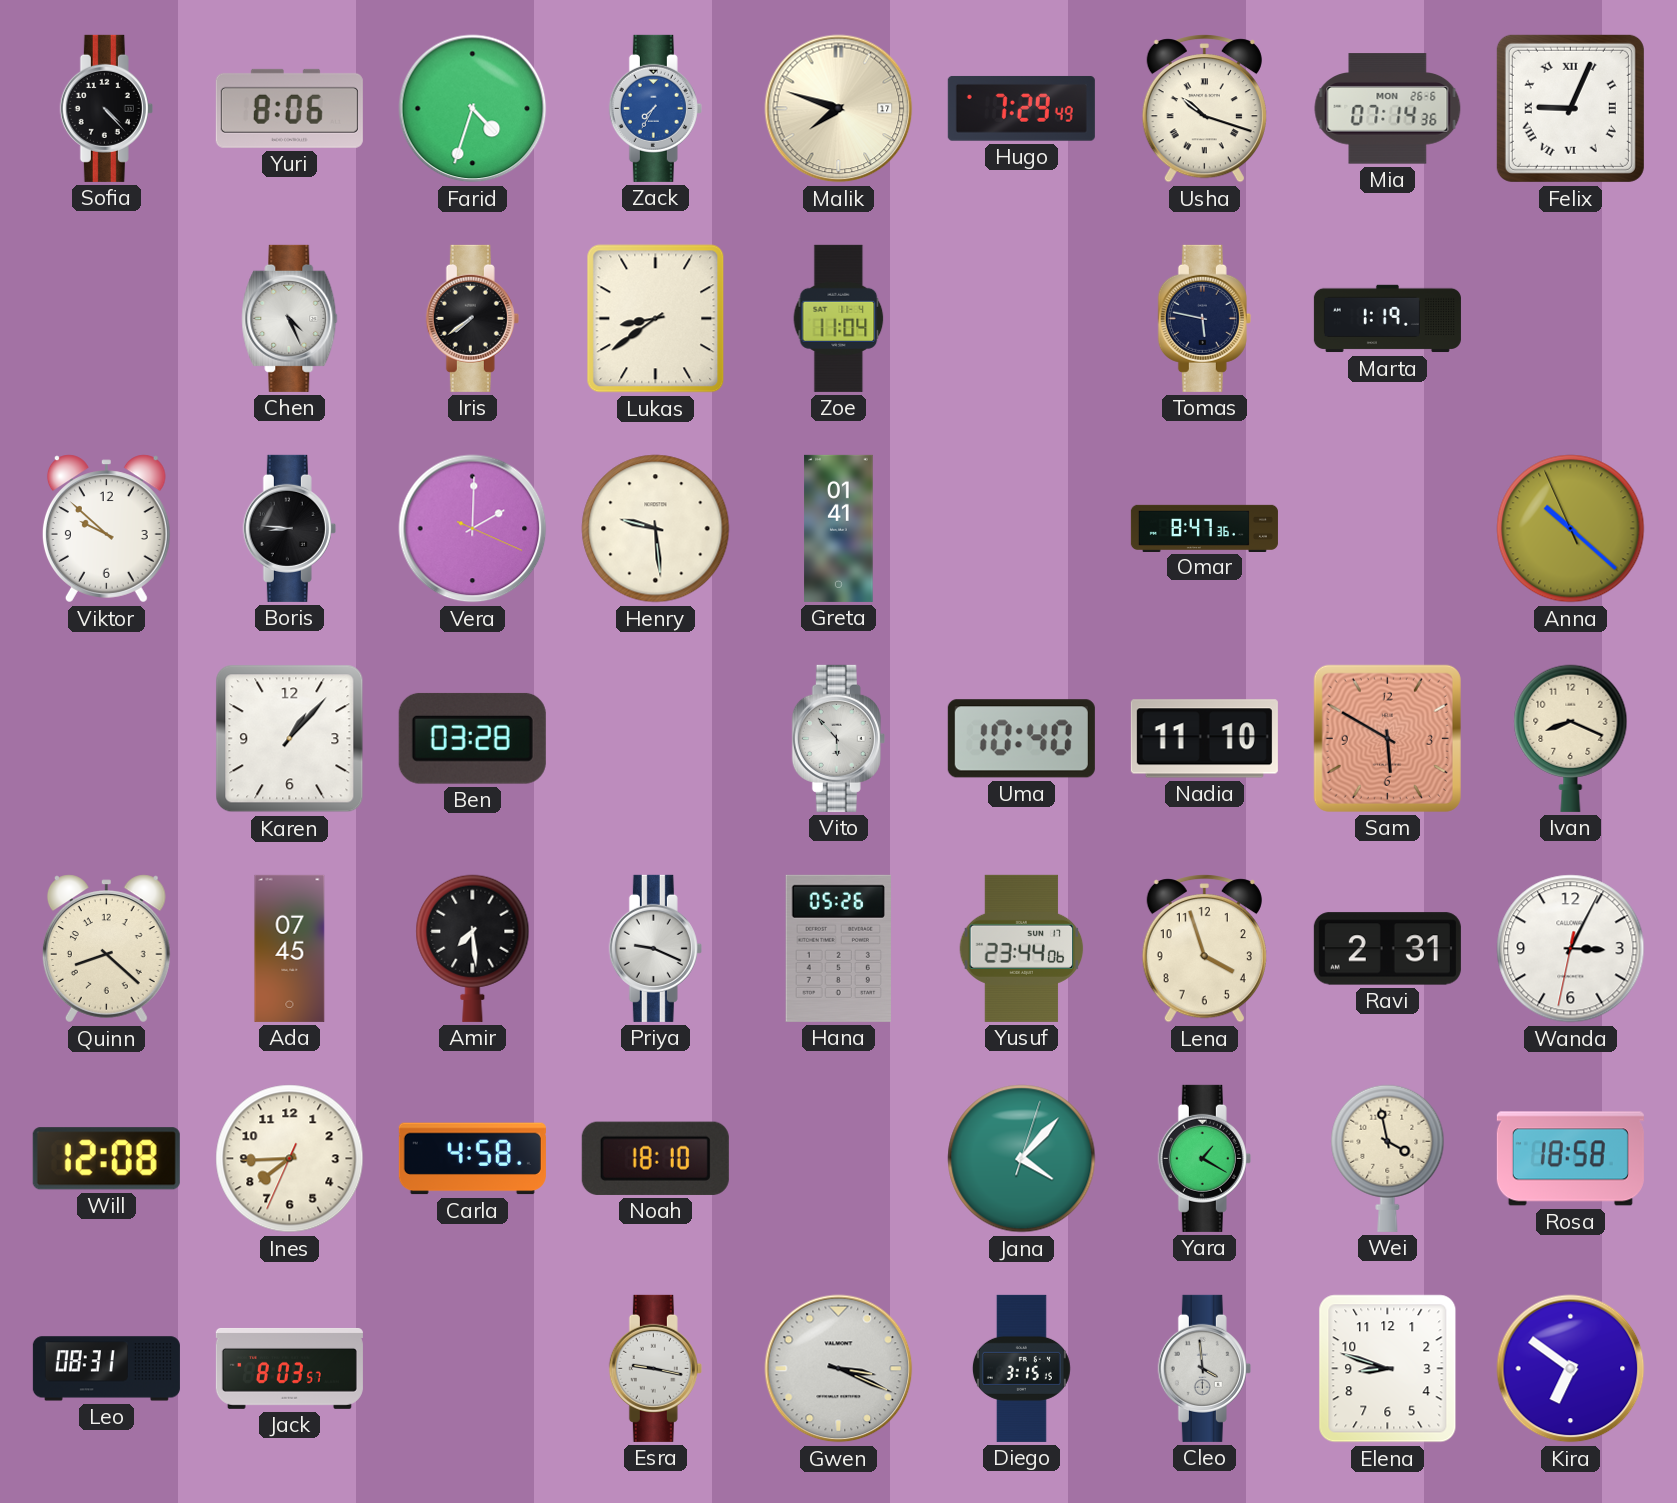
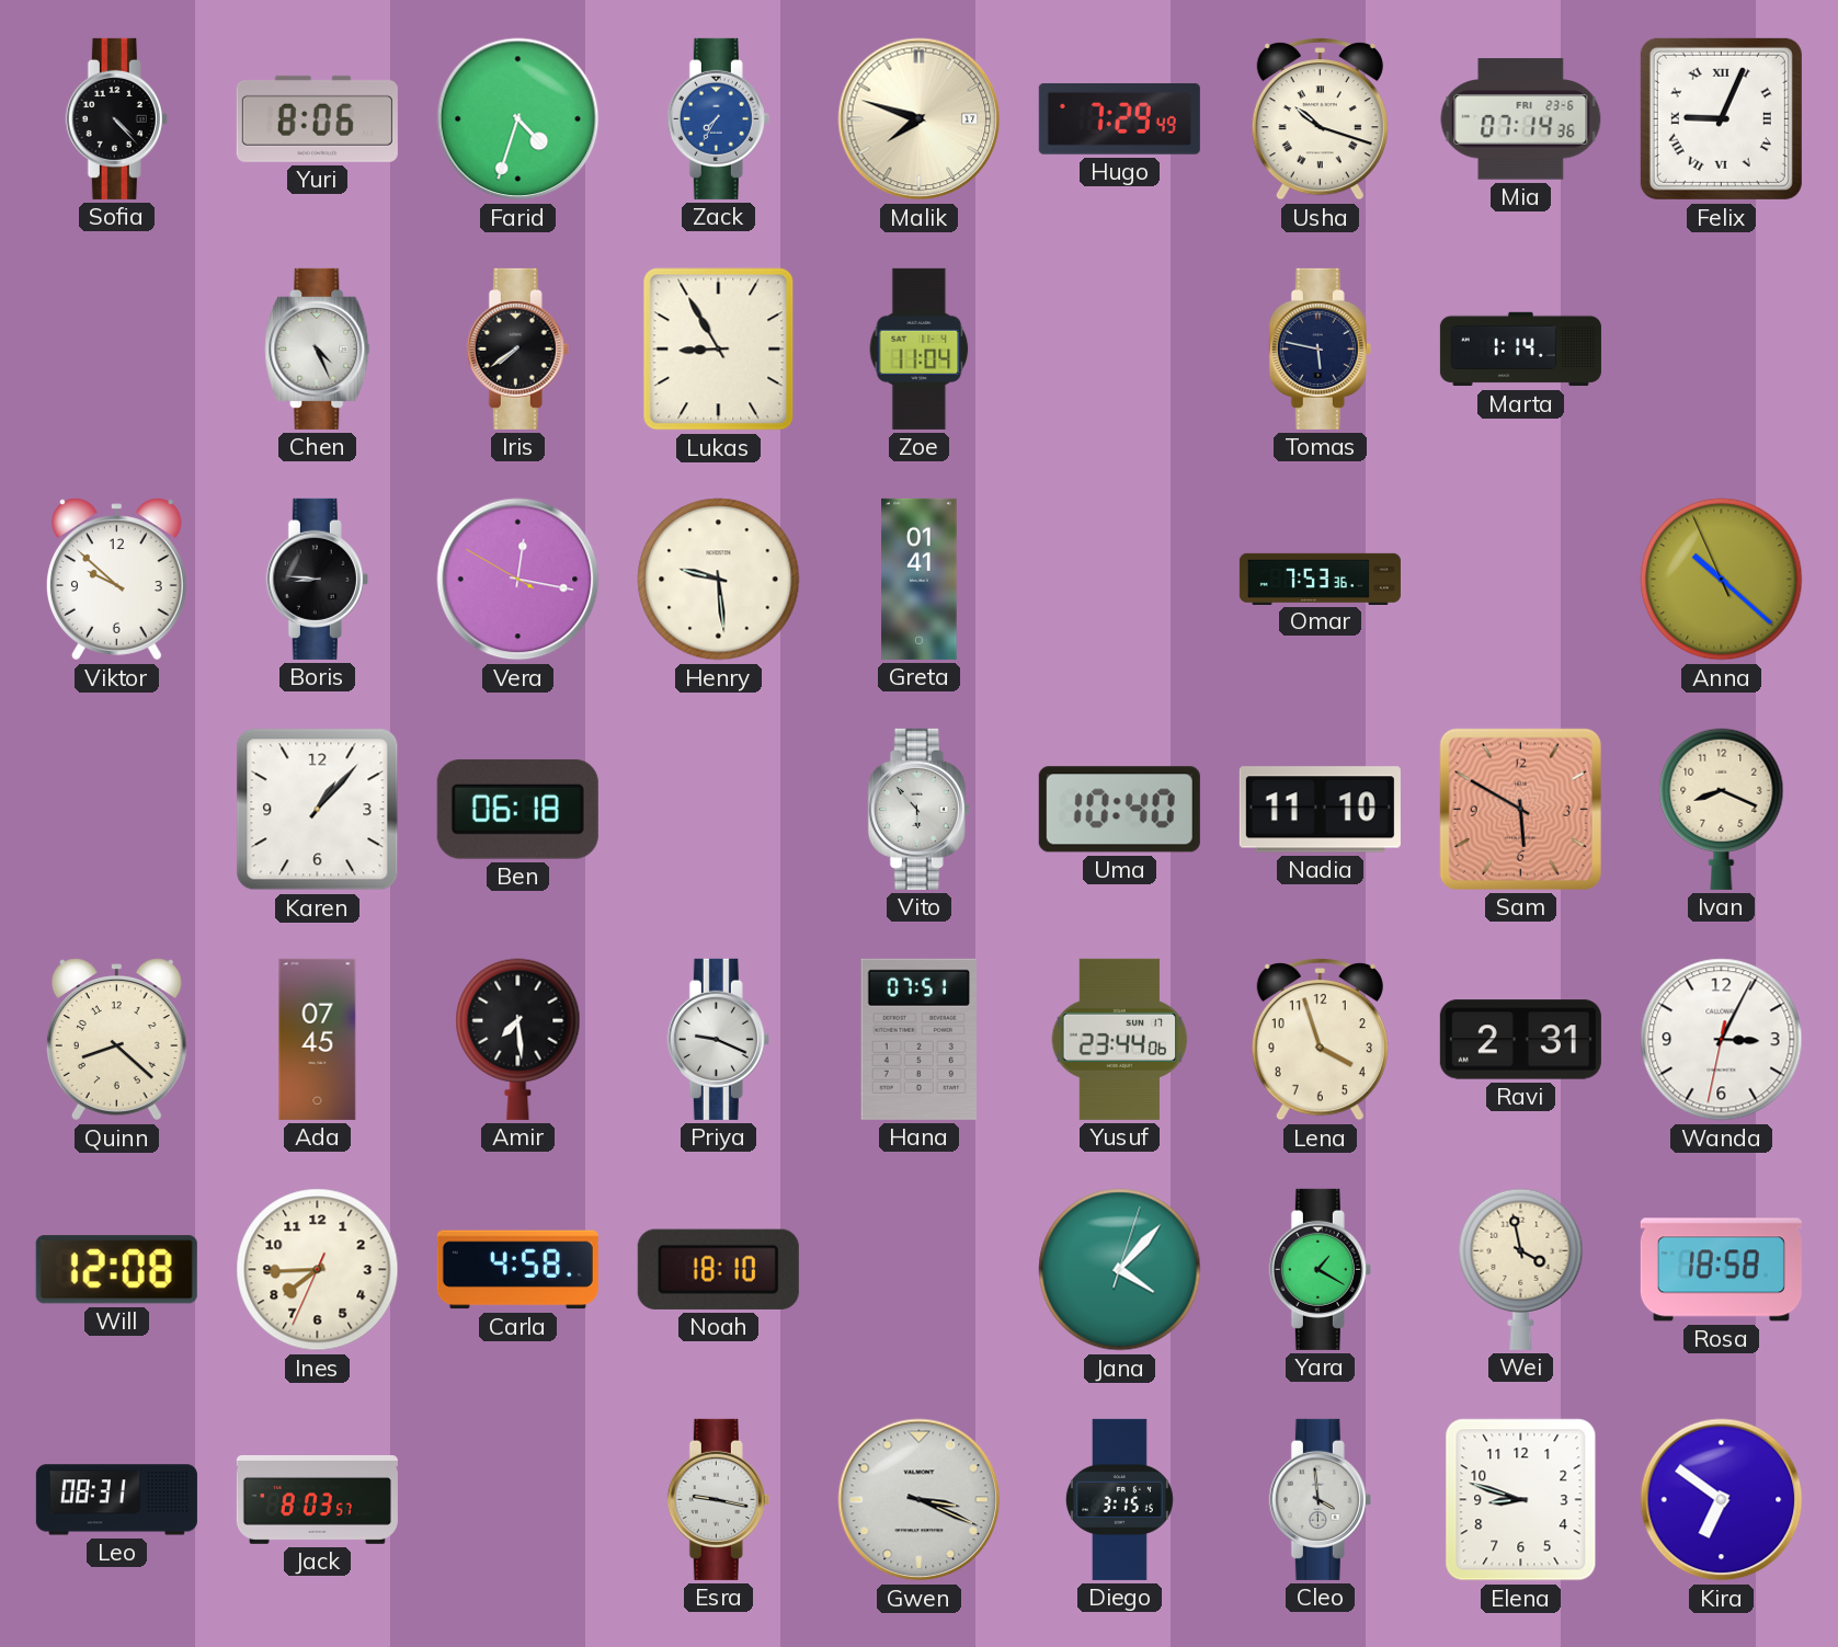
Mia date: MON 26-6 -> FRI 23-6 (1521, 119)
Lukas: 8:39 -> 8:55 (719, 350)
Marta: 1:19 -> 1:14 (1520, 350)
Vera: 2:00 -> 12:16 (518, 580)
Omar: 8:47 -> 7:53 (1320, 579)
Ben: 03:28 -> 06:18 (517, 809)
Hana: 05:26 -> 07:51 (918, 1039)
